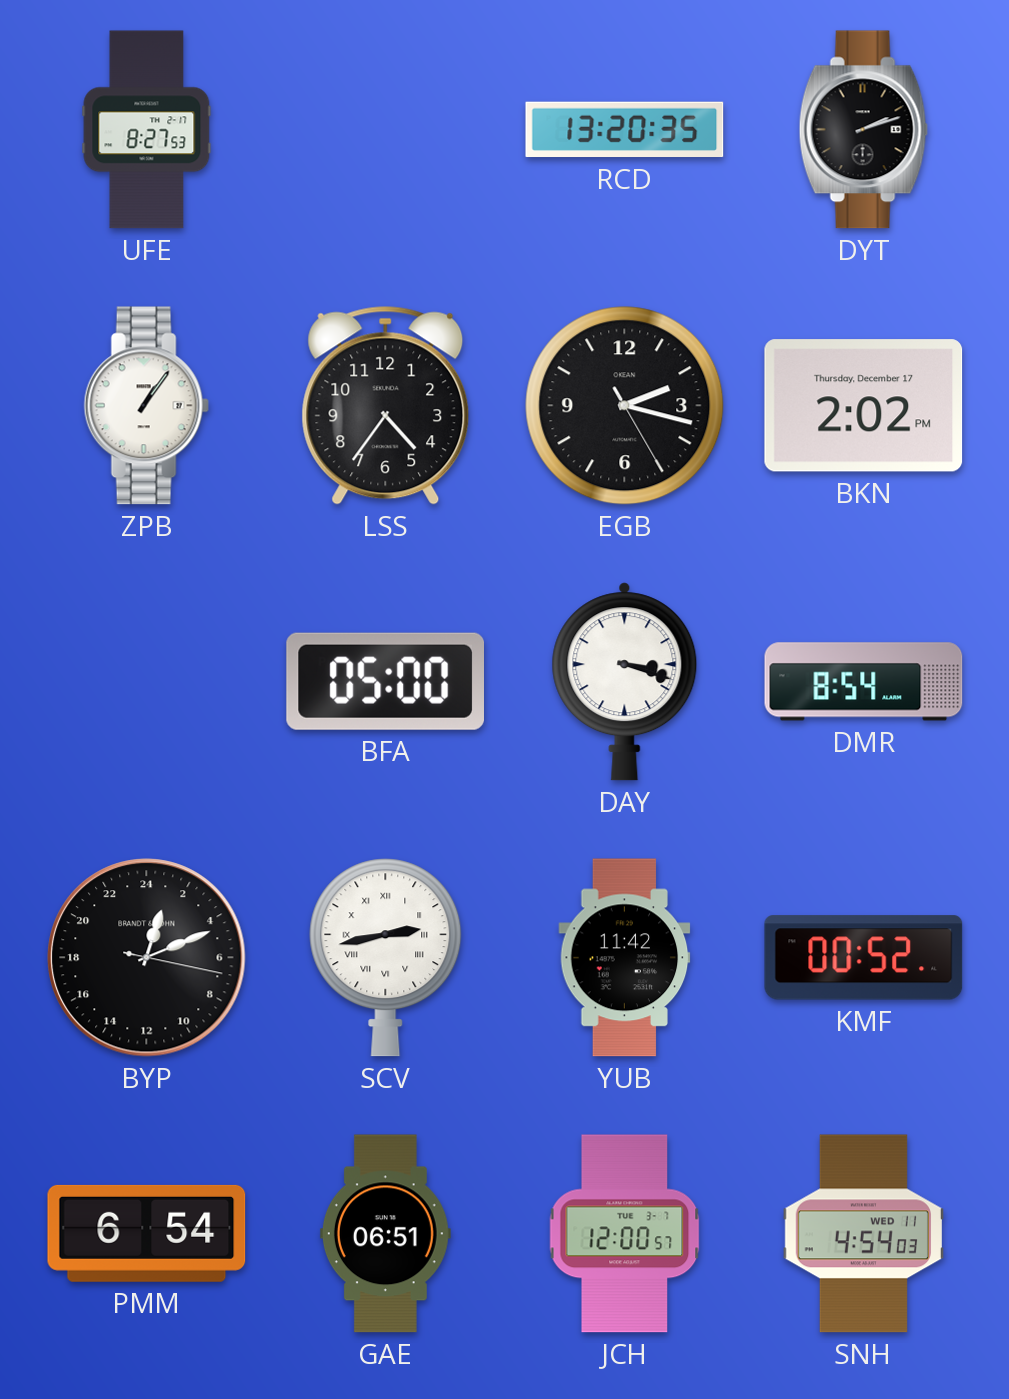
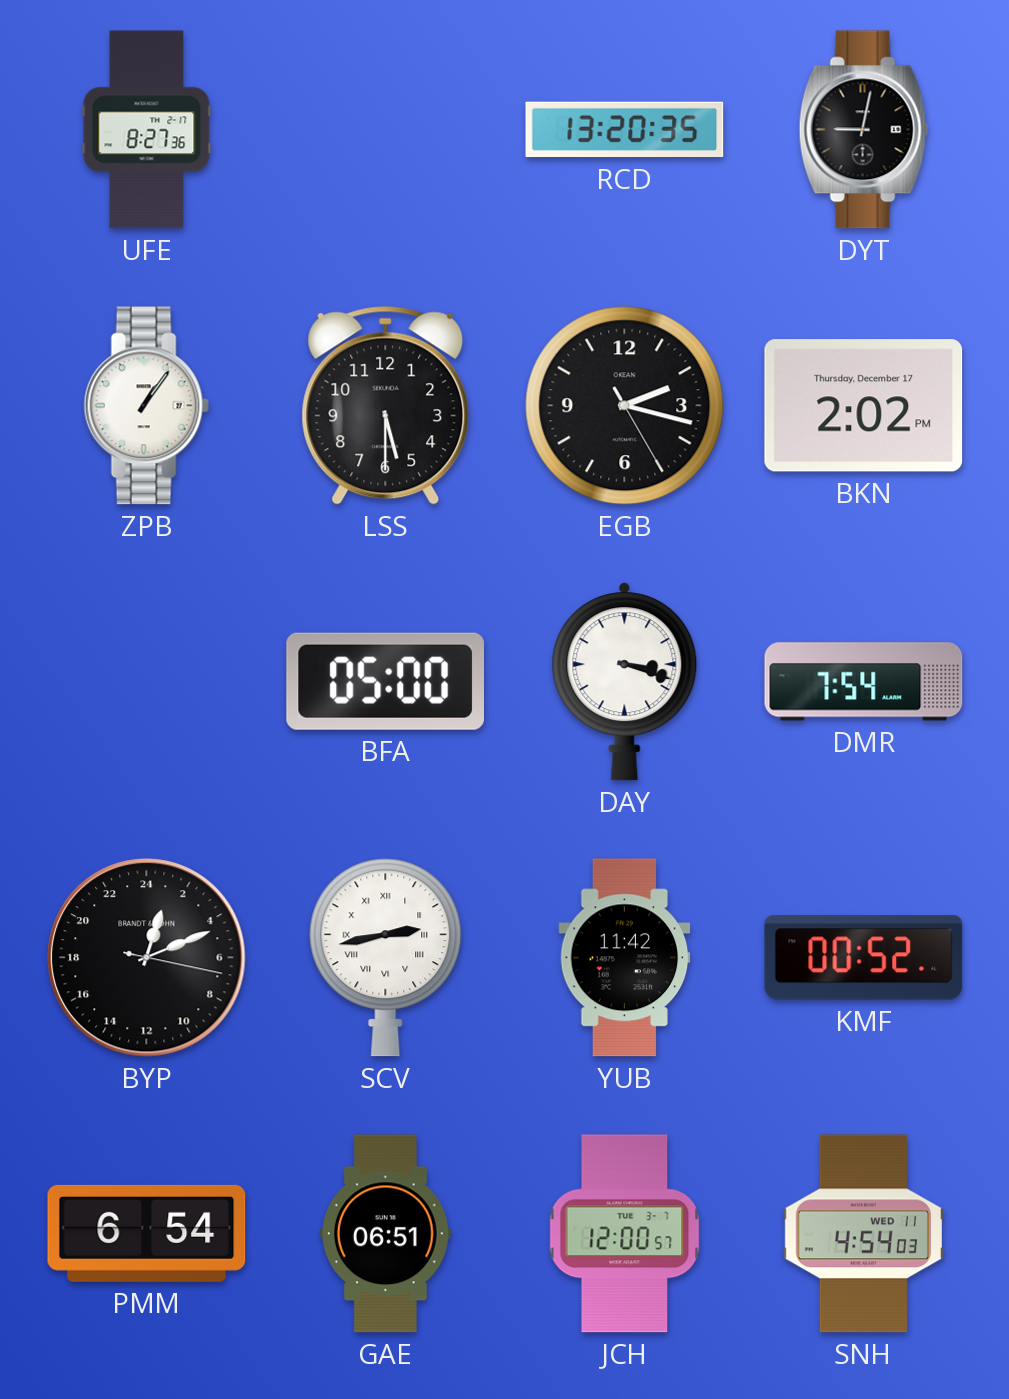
UFE: 8:27:53 -> 8:27:36 (147, 130)
DYT: 2:12 -> 9:02 (863, 130)
LSS: 4:36 -> 5:30 (386, 405)
DMR: 8:54 -> 7:54 (864, 682)
